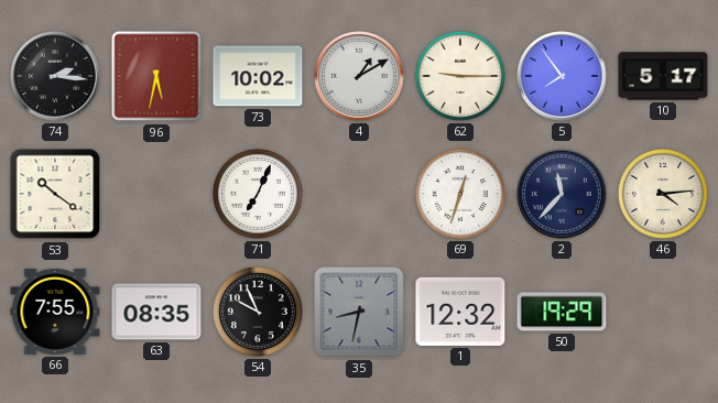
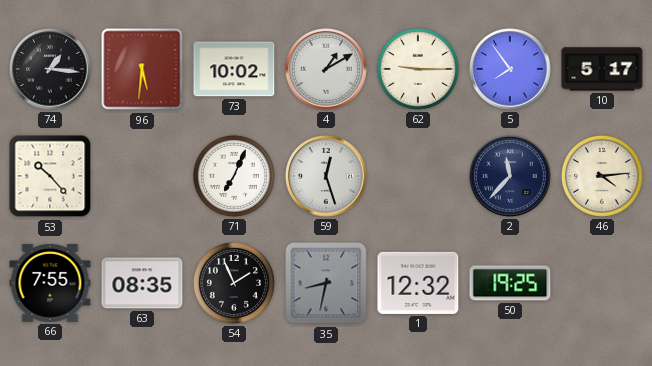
74: 2:16 -> 1:16 (50, 69)
96: 5:32 -> 5:31 (142, 69)
53: 10:21 -> 10:23 (50, 176)
59: none -> 12:27 (326, 176)
69: 12:33 -> none (460, 194)
54: 9:56 -> 1:56 (234, 283)
50: 19:29 -> 19:25 (510, 283)
